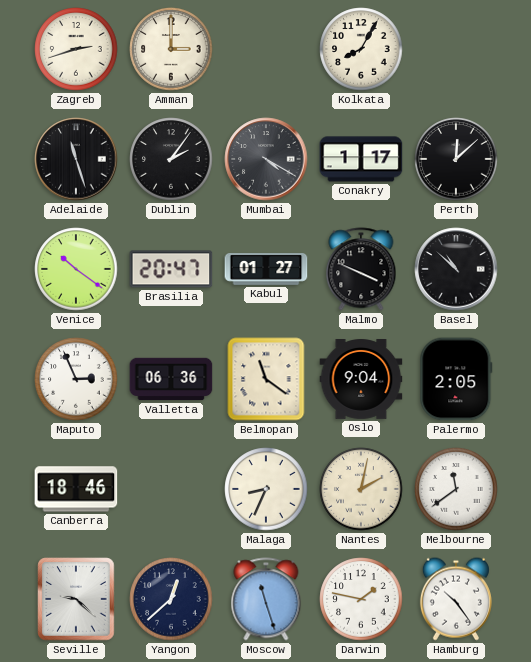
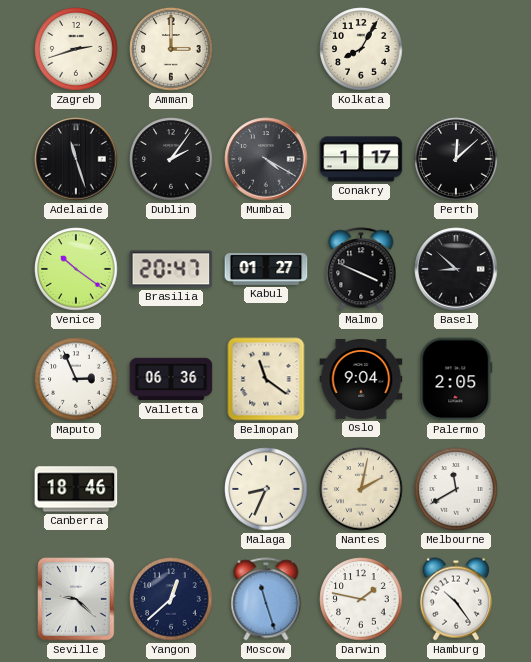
Basel: 10:52 -> 8:52 (456, 269)
Melbourne: 11:39 -> 11:40 (456, 489)
